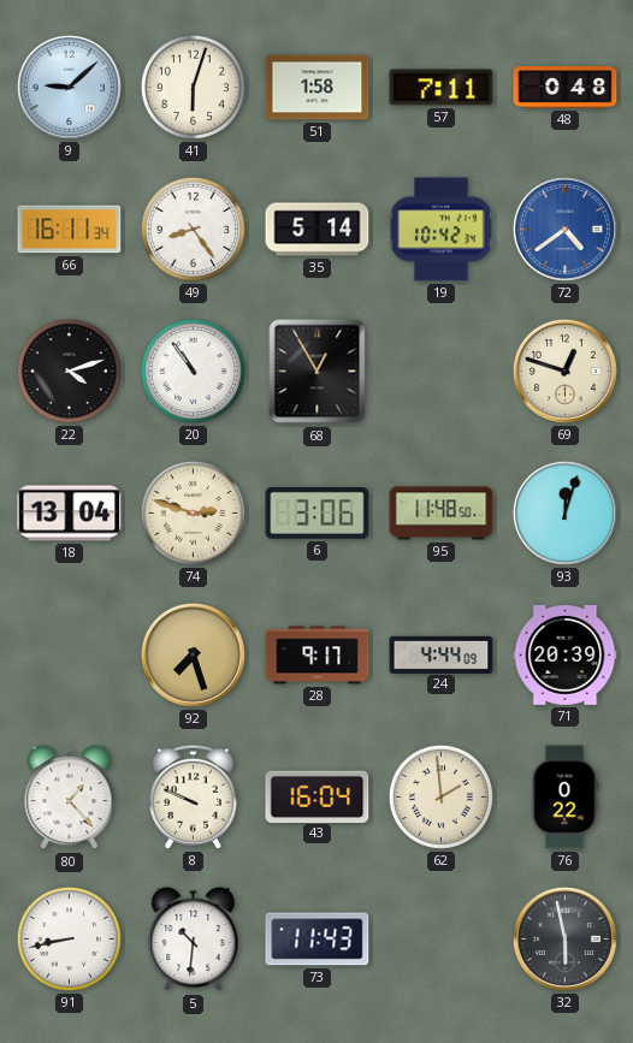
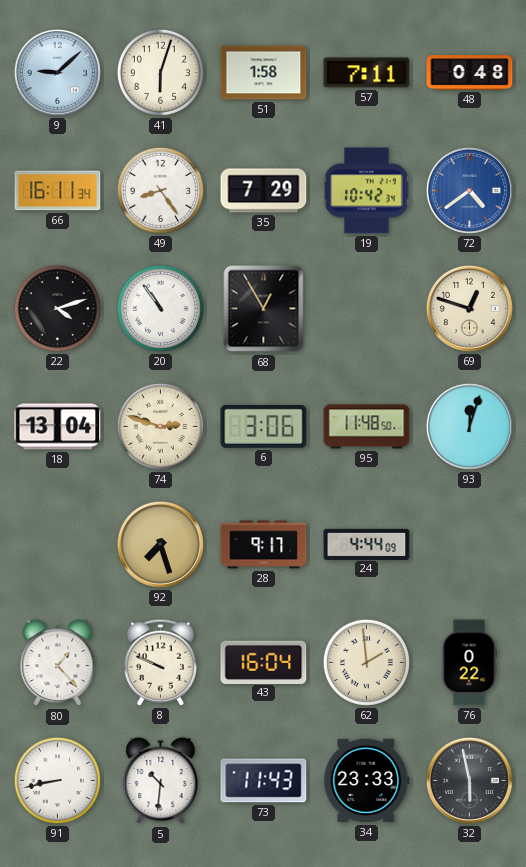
35: 5:14 -> 7:29 (264, 191)
71: 20:39 -> none (566, 656)
34: none -> 23:33 (367, 781)
